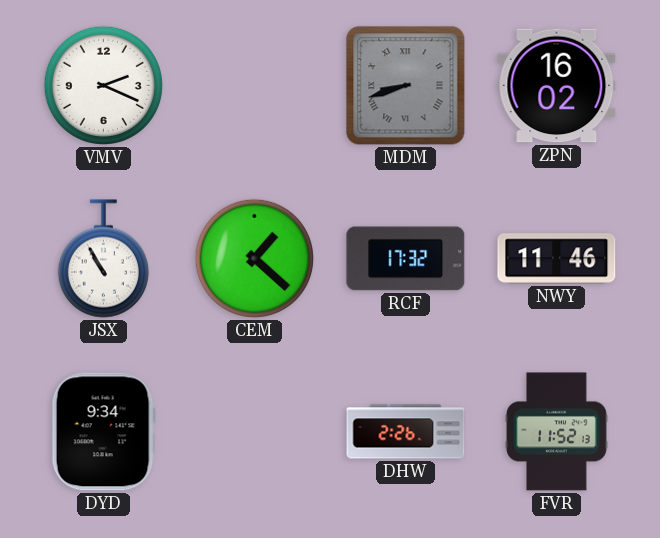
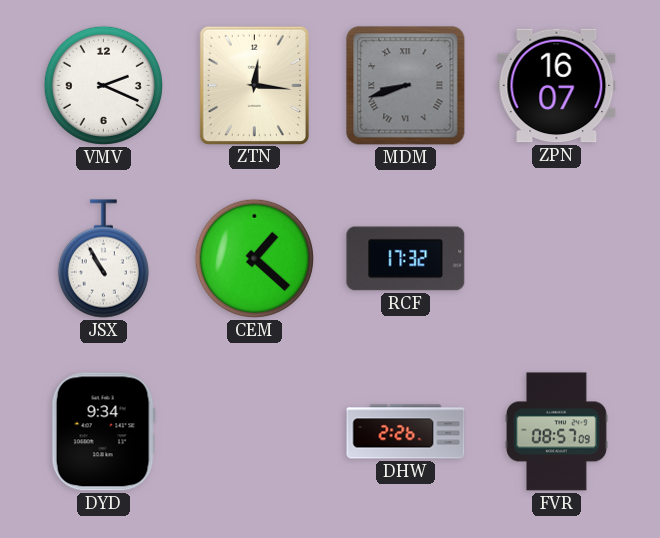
ZTN: none -> 12:16 (254, 85)
ZPN: 16:02 -> 16:07 (557, 86)
NWY: 11:46 -> none (557, 259)
FVR: 11:52 -> 08:57 (556, 432)
